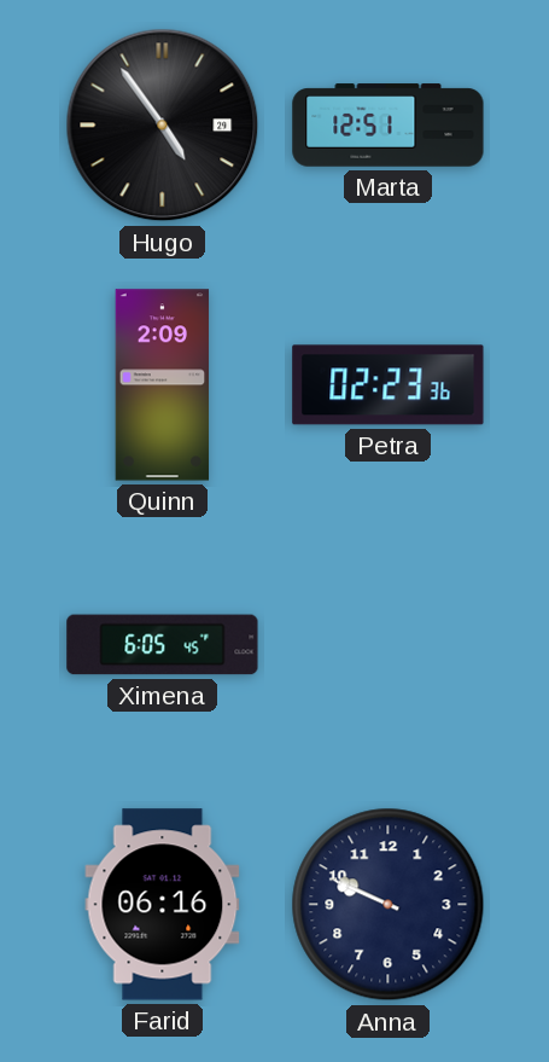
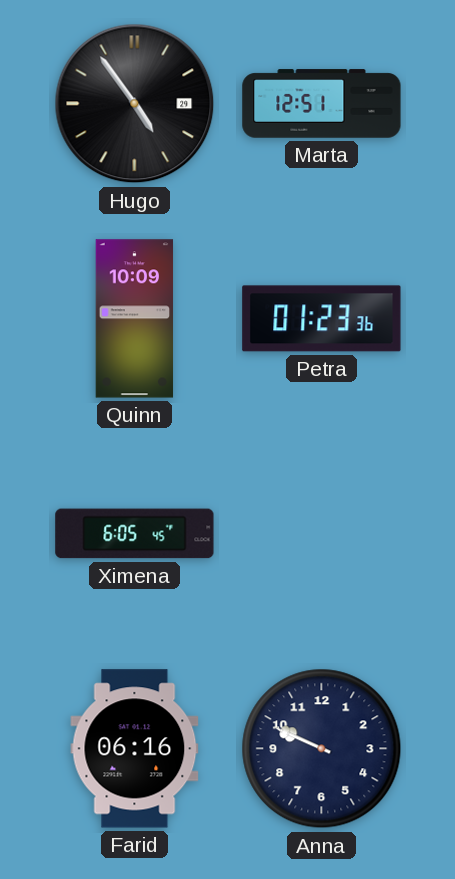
Quinn: 2:09 -> 10:09 (135, 319)
Petra: 02:23 -> 01:23 (322, 319)
